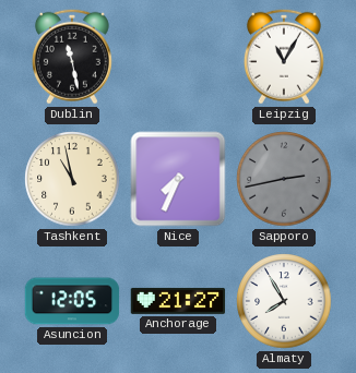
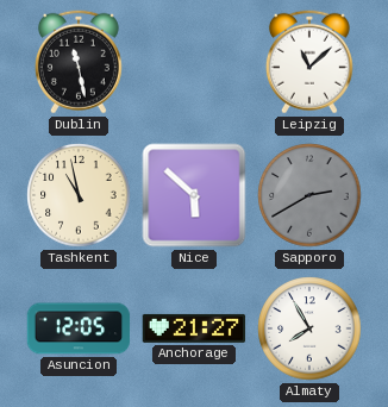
Leipzig: 11:05 -> 11:08 (309, 62)
Nice: 7:34 -> 5:52 (194, 195)
Sapporo: 2:43 -> 2:40 (309, 195)
